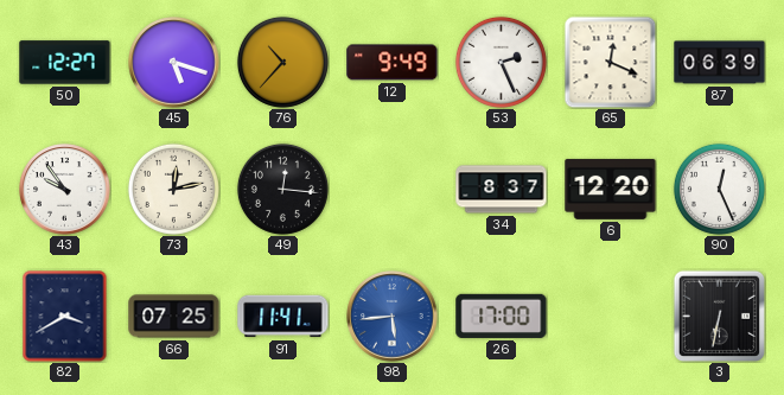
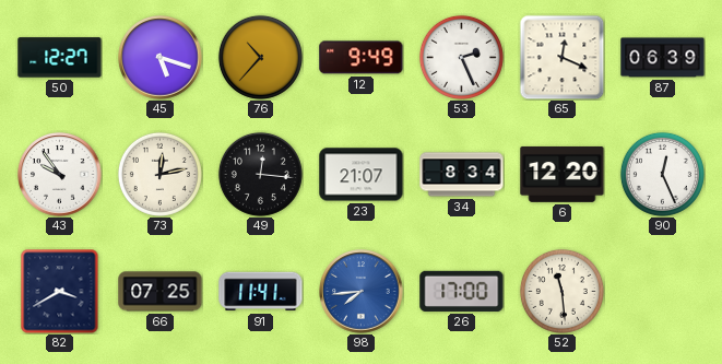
23: none -> 21:07 (362, 175)
34: 8:37 -> 8:34 (462, 175)
98: 5:44 -> 7:44 (362, 292)
52: none -> 11:29 (561, 291)
3: 6:32 -> none (719, 316)
